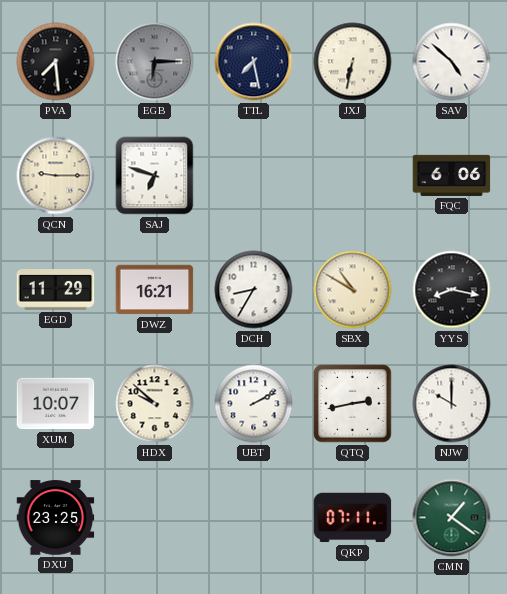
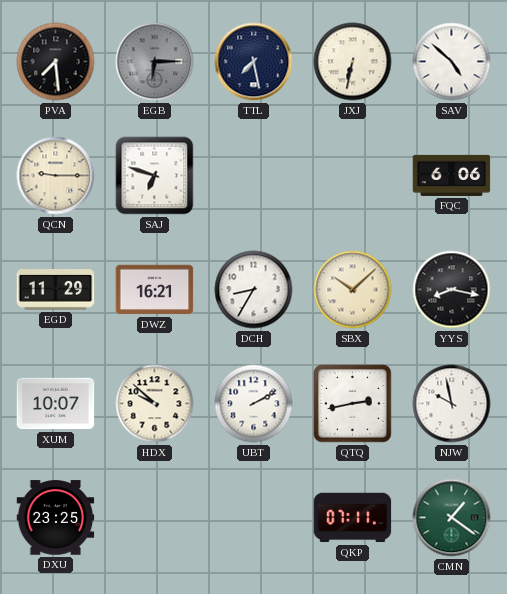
SBX: 10:50 -> 10:08 (353, 290)
NJW: 10:00 -> 9:58 (452, 404)
